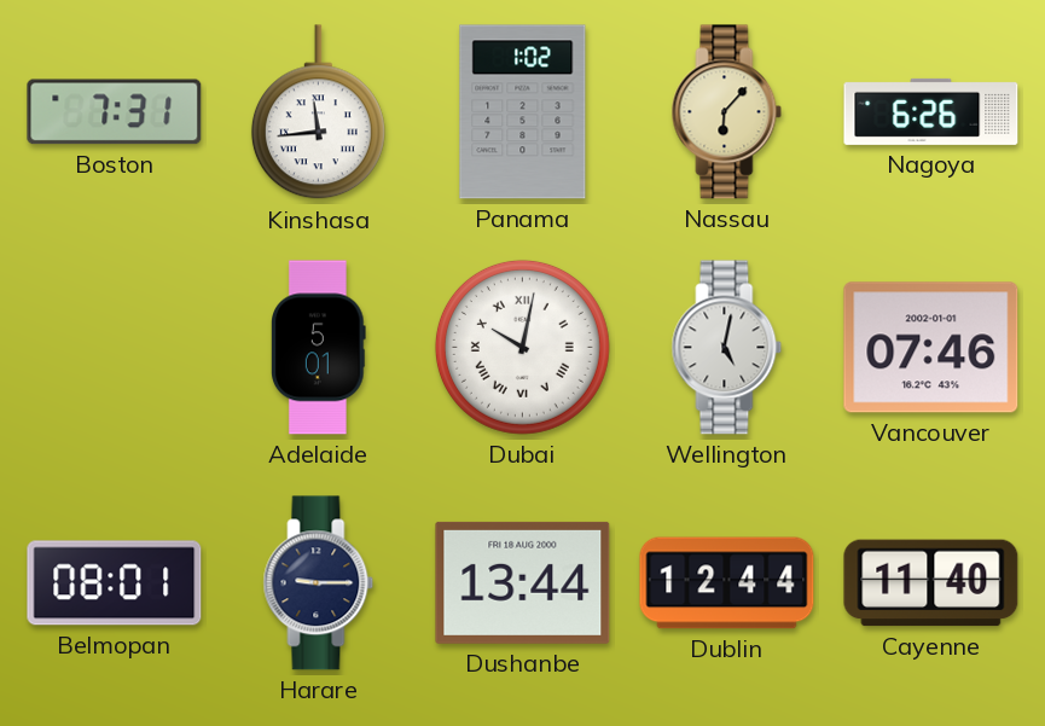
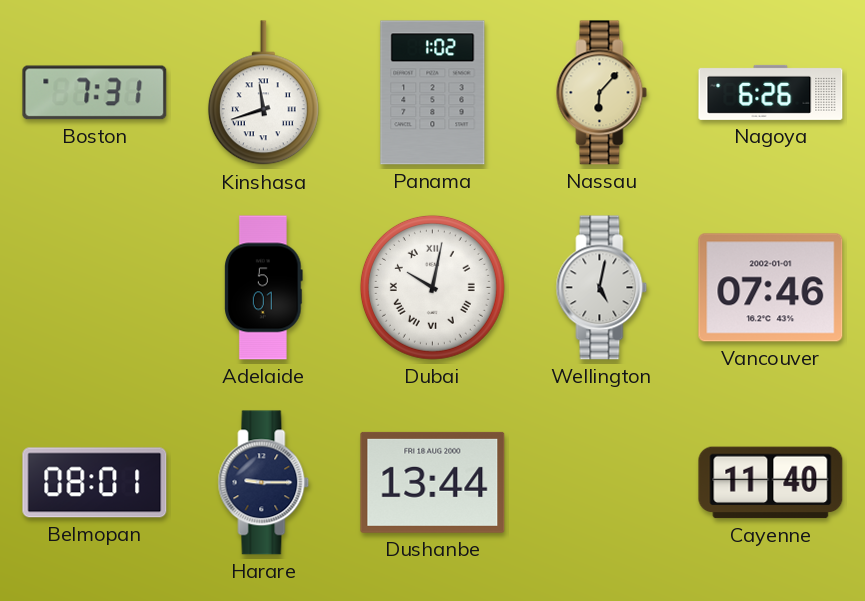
Kinshasa: 11:44 -> 11:42 (263, 93)
Dublin: 12:44 -> none (727, 583)
